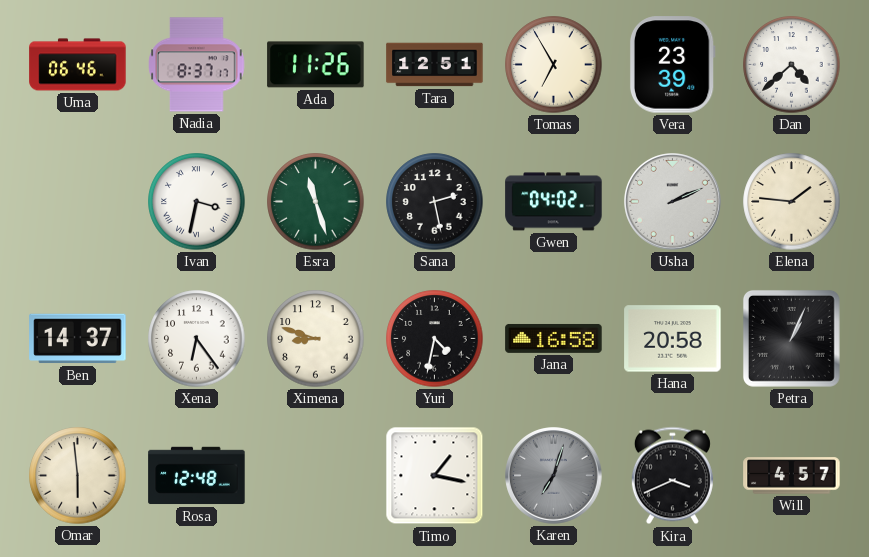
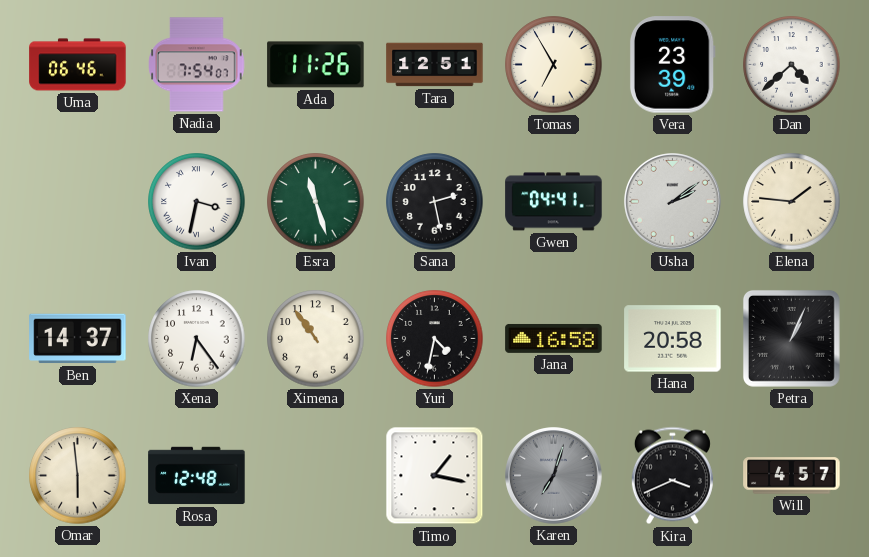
Nadia: 8:37 -> 7:54 (197, 65)
Gwen: 04:02 -> 04:41 (554, 202)
Usha: 2:11 -> 2:09 (673, 202)
Ximena: 8:48 -> 10:54 (316, 339)
